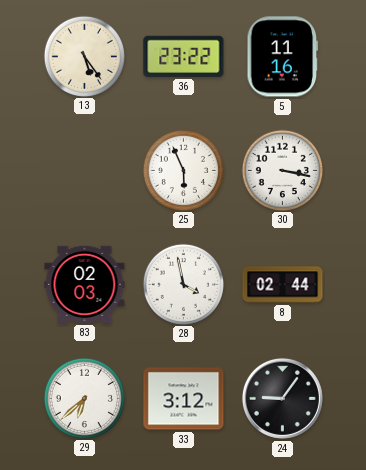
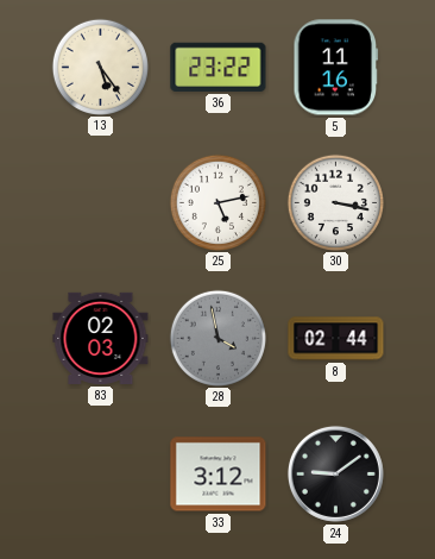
25: 5:56 -> 5:13 (218, 202)
28 dial: white -> grey (218, 338)
29: 6:38 -> none (84, 398)
24: 9:06 -> 9:09 (335, 473)
